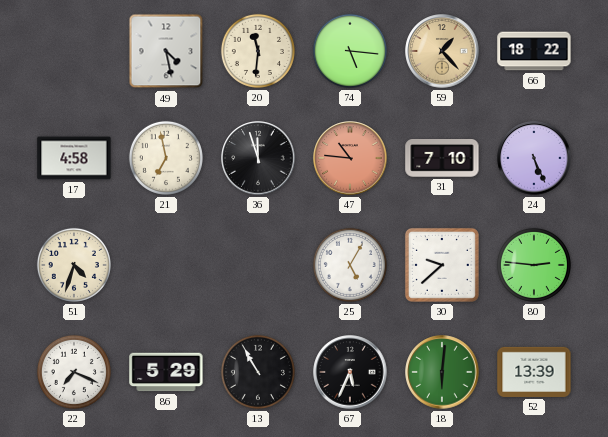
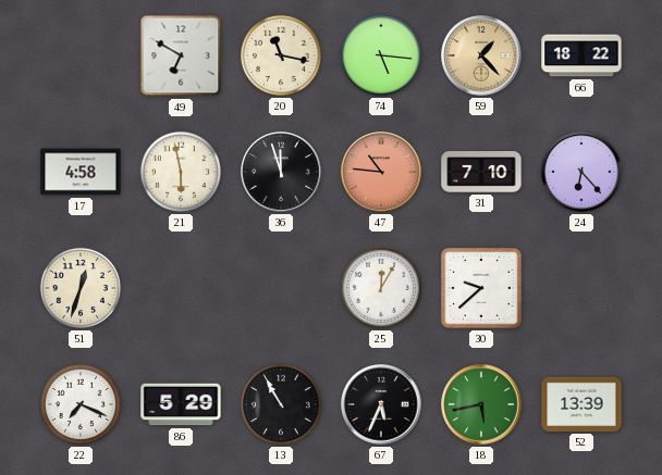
49: 4:28 -> 6:50 (181, 55)
20: 11:31 -> 11:17 (281, 55)
21: 6:58 -> 5:58 (181, 172)
24: 5:26 -> 6:23 (581, 172)
51: 4:33 -> 12:33 (81, 288)
25: 5:05 -> 12:05 (381, 288)
80: 2:46 -> none (534, 265)
18: 6:01 -> 5:43 (481, 404)
